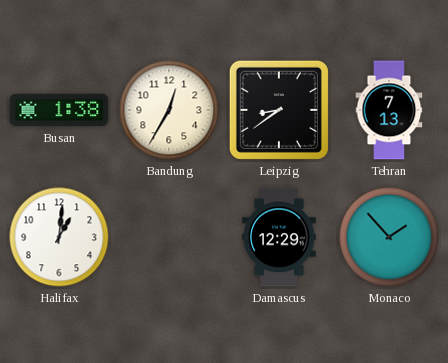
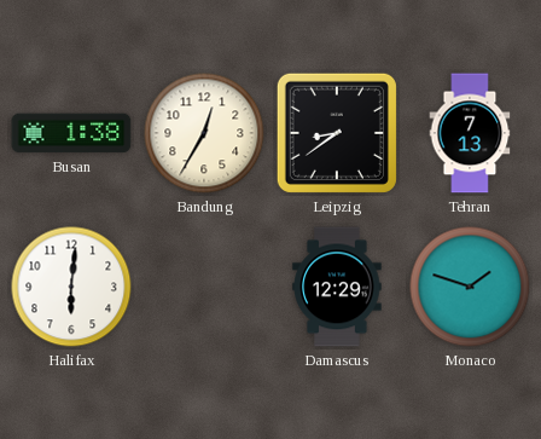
Halifax: 1:01 -> 6:01 (71, 287)
Monaco: 1:53 -> 1:48 (470, 287)
